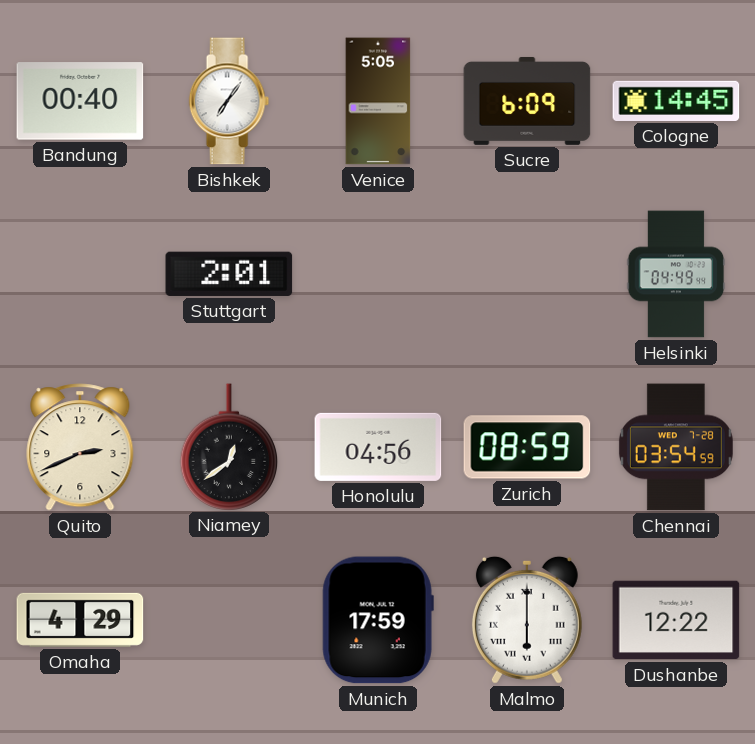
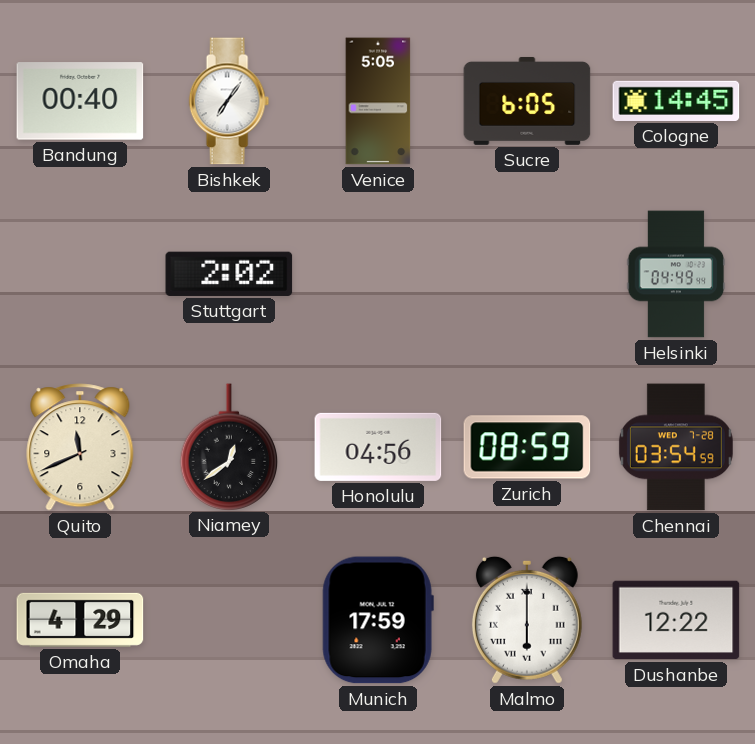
Sucre: 6:09 -> 6:05 (527, 101)
Stuttgart: 2:01 -> 2:02 (229, 274)
Quito: 2:41 -> 11:41 (80, 447)
